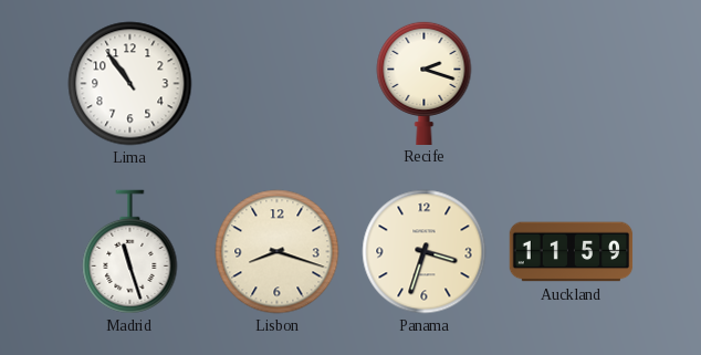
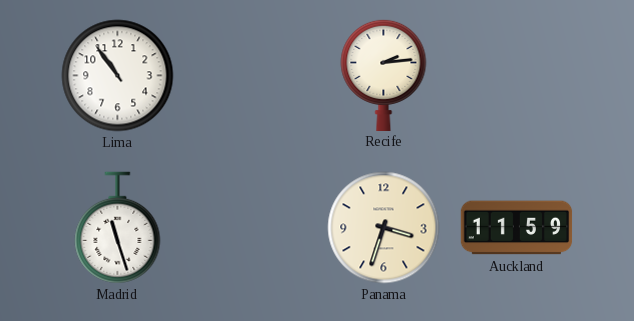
Recife: 2:18 -> 2:14 (384, 74)
Lisbon: 8:18 -> none (278, 252)
